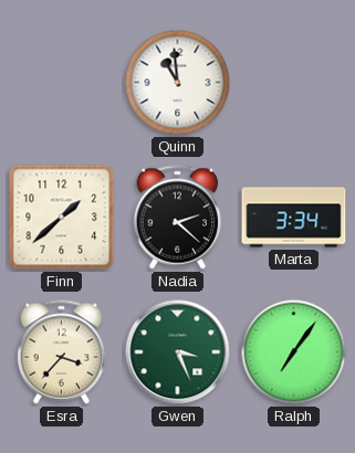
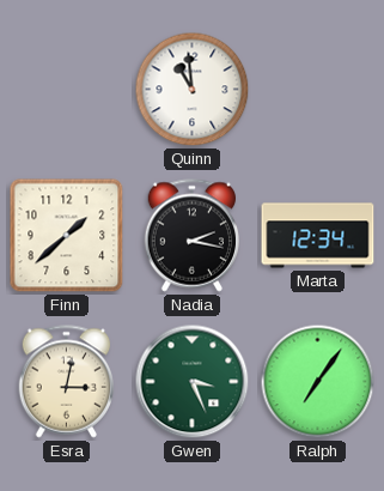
Nadia: 2:22 -> 2:17 (193, 236)
Marta: 3:34 -> 12:34 (318, 236)
Esra: 3:37 -> 3:02 (67, 382)
